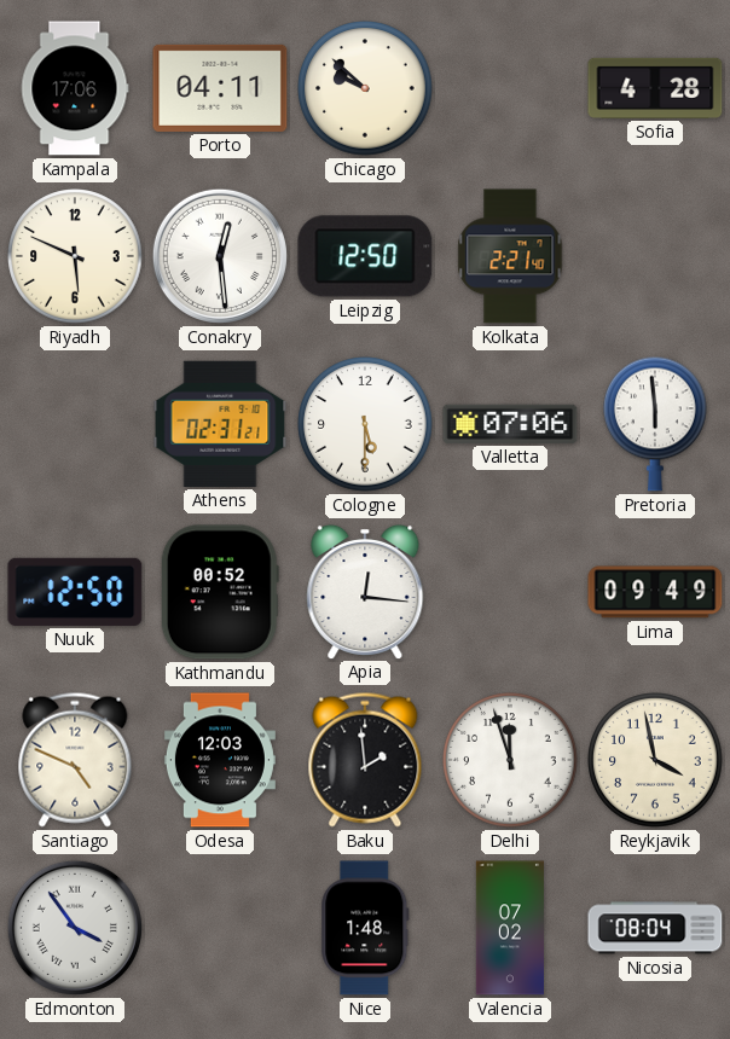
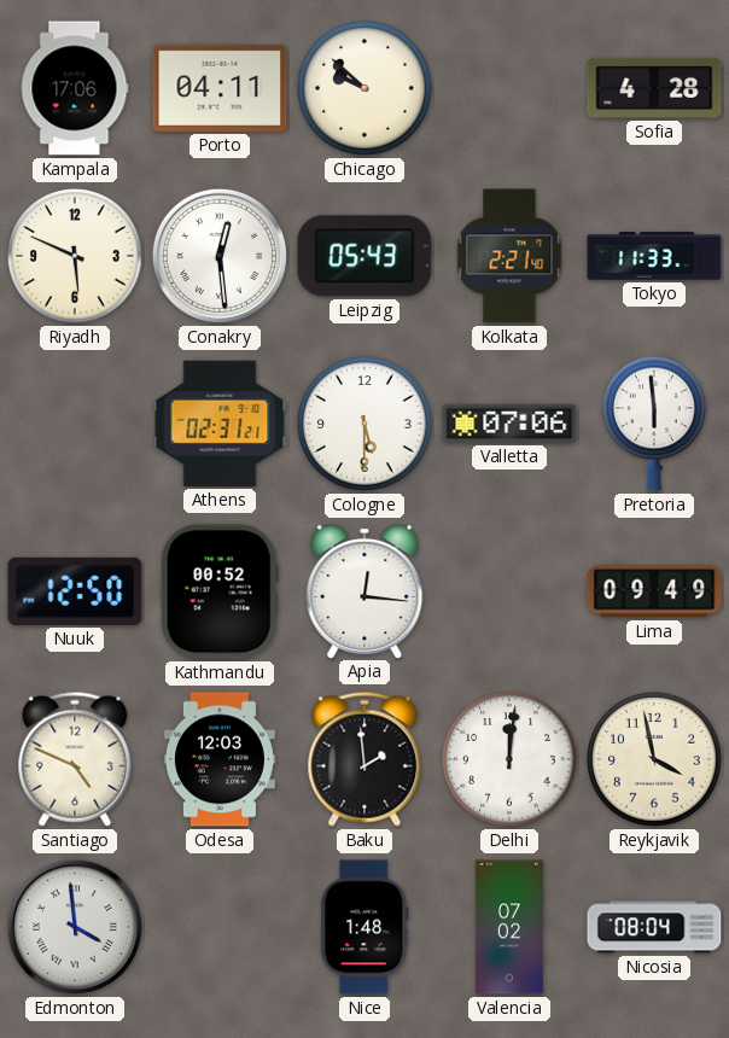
Leipzig: 12:50 -> 05:43 (364, 256)
Tokyo: none -> 11:33 (654, 256)
Delhi: 11:57 -> 12:01 (509, 759)
Edmonton: 3:54 -> 3:59 (75, 927)
